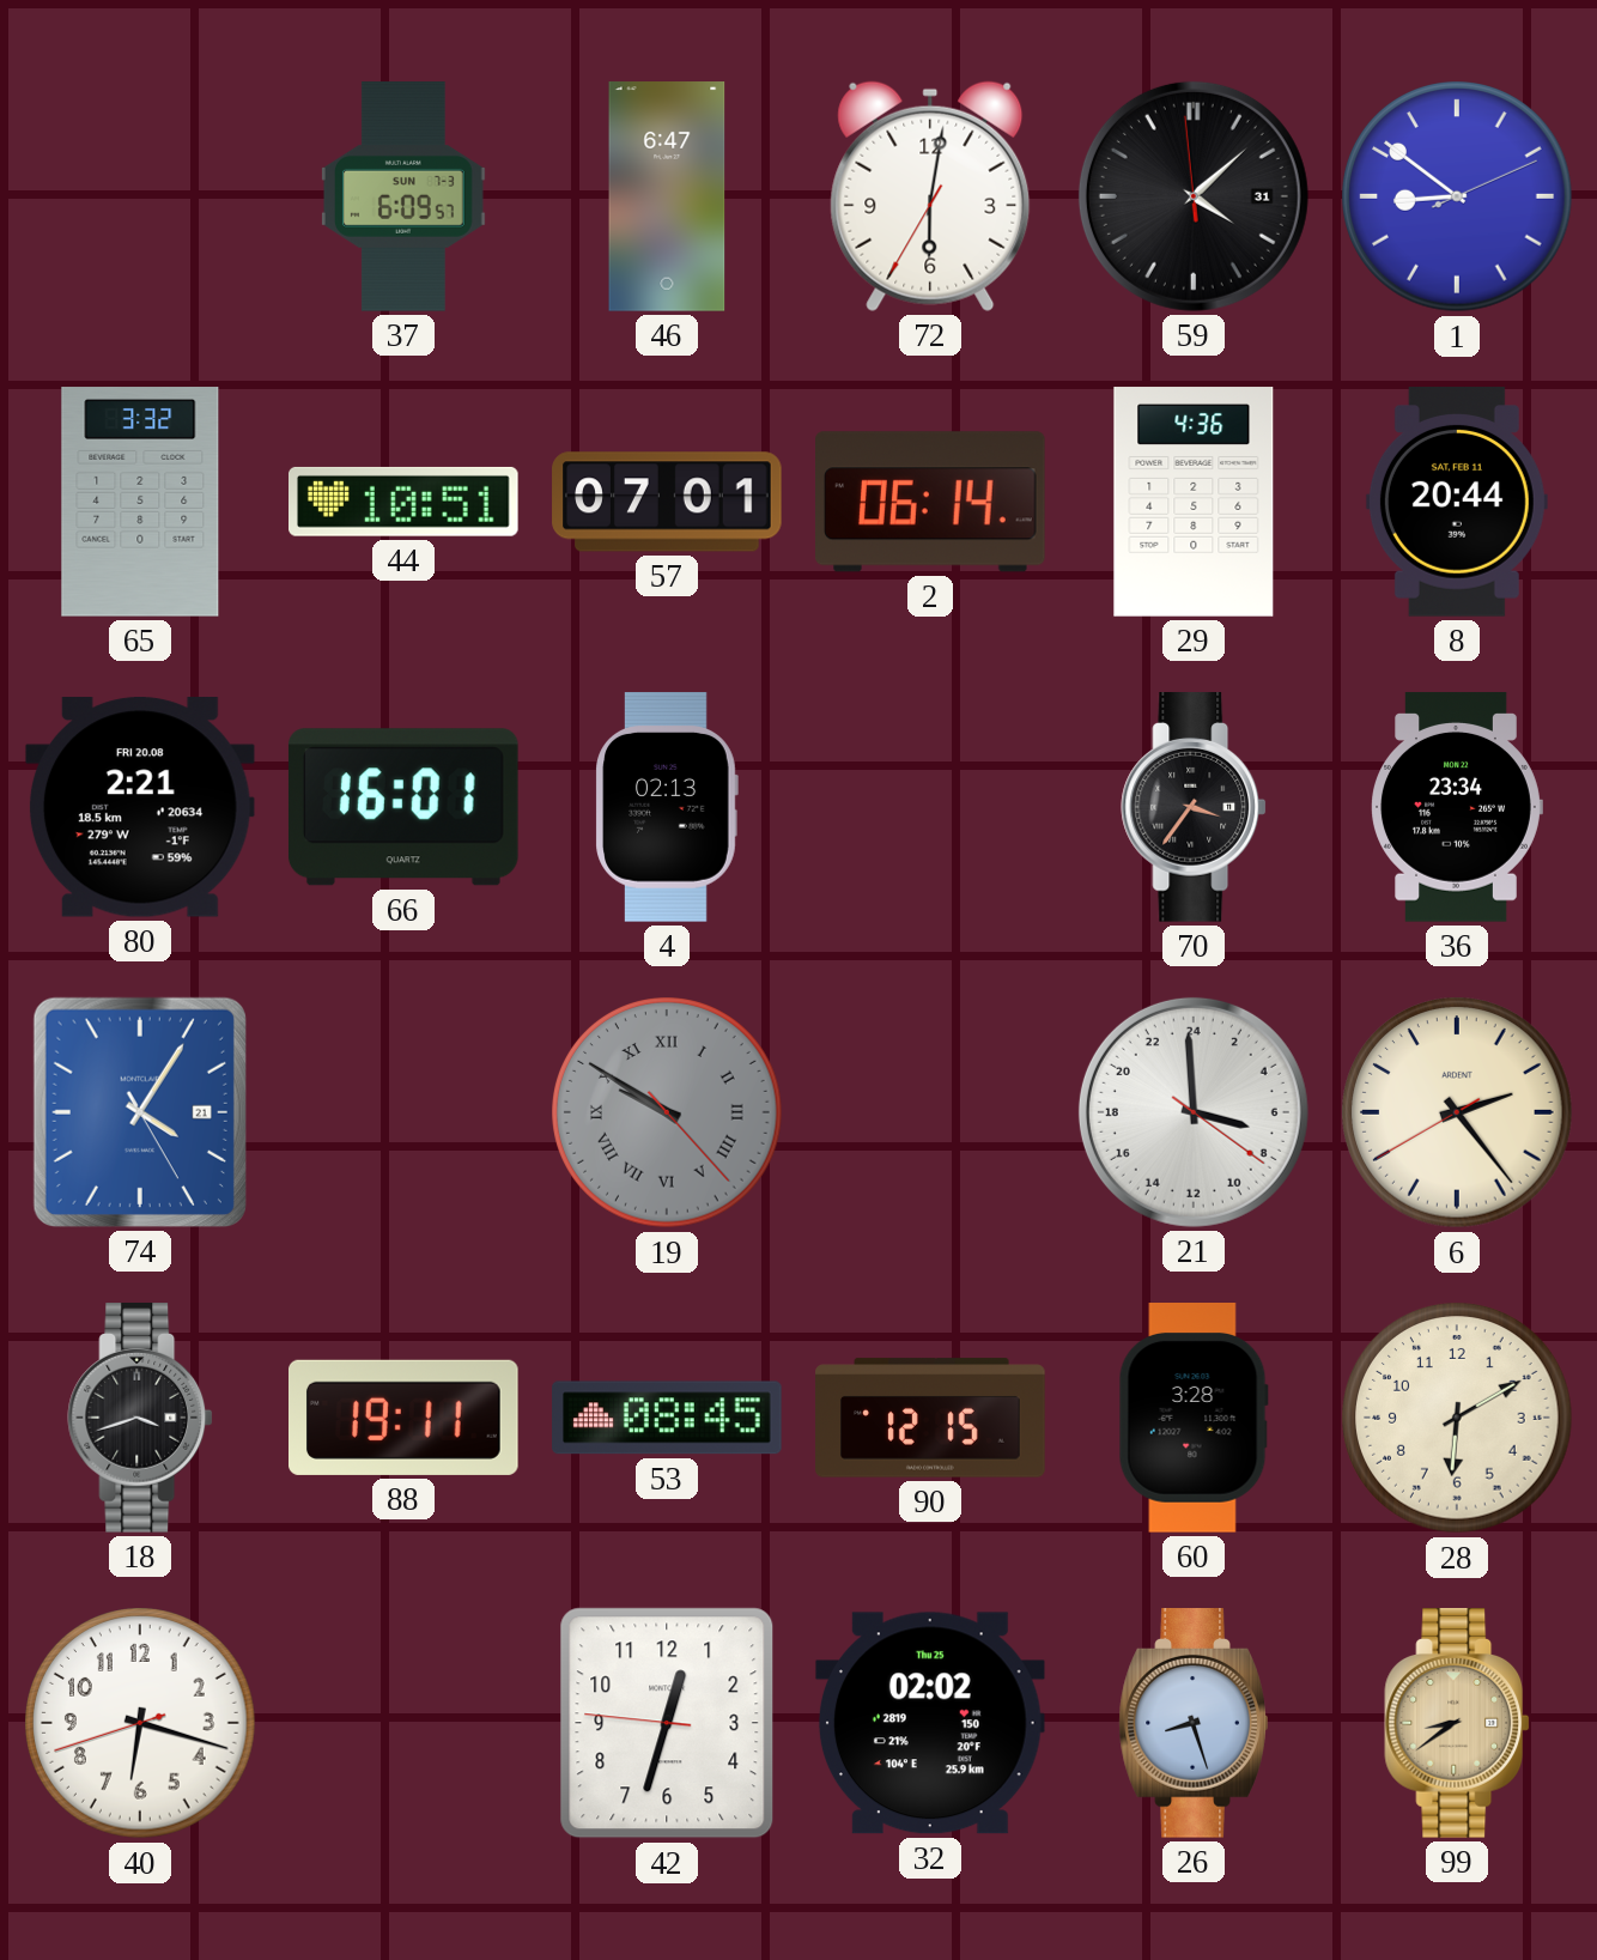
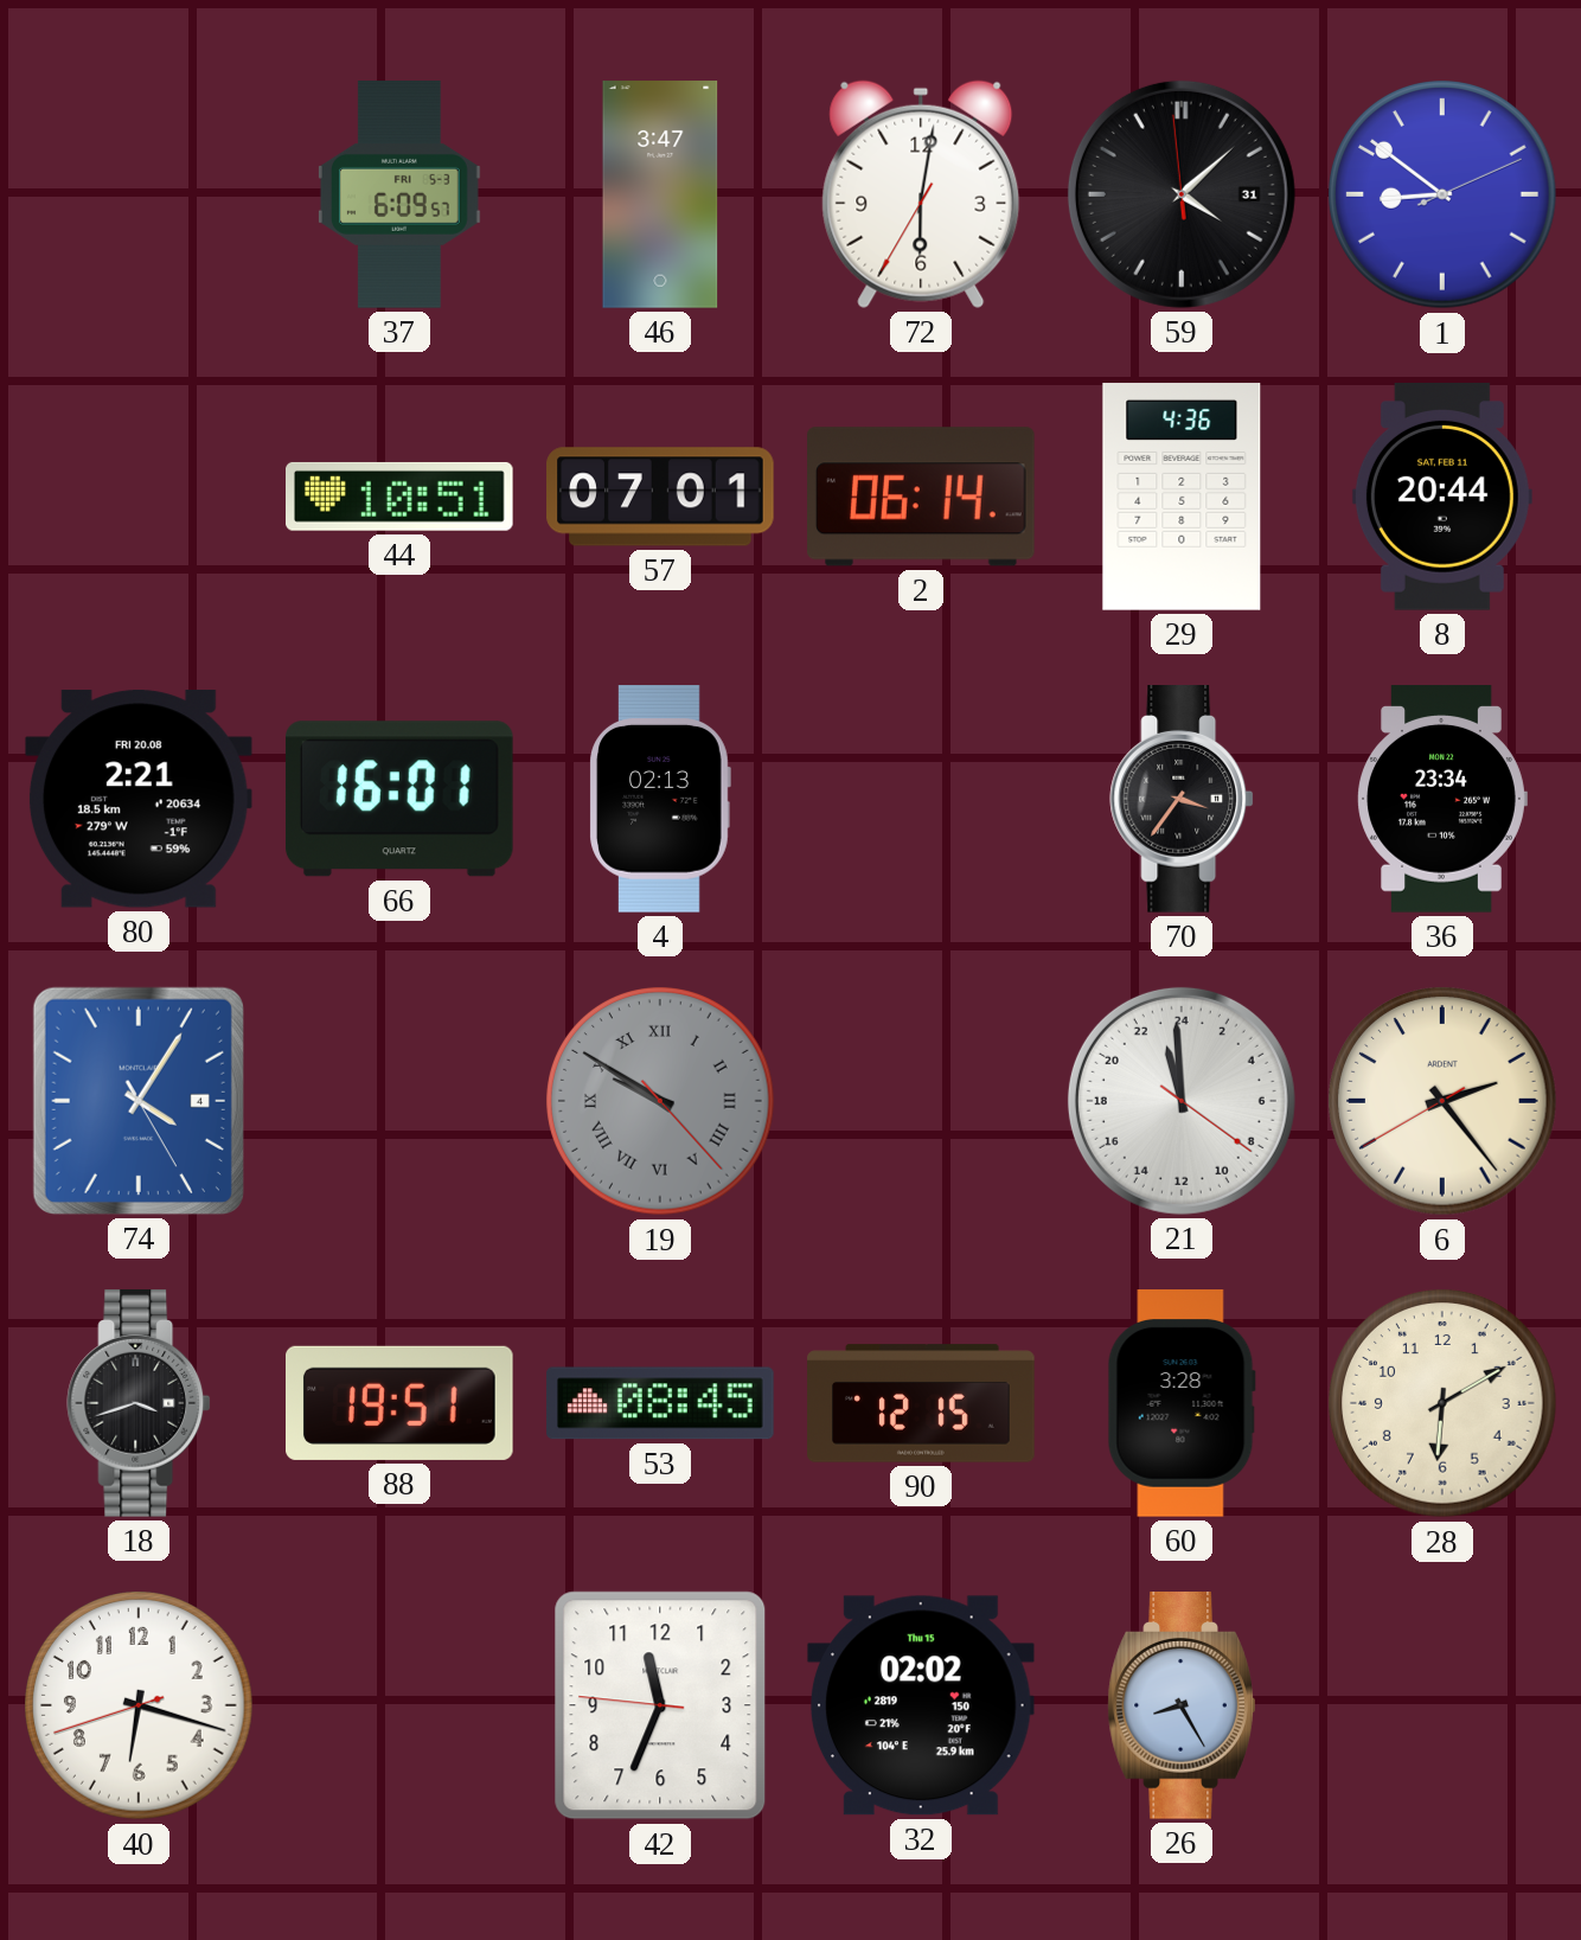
37 date: SUN 7-3 -> FRI 5-3 (399, 194)
46: 6:47 -> 3:47 (660, 194)
65: 3:32 -> none (140, 502)
74 date: 21 -> 4 (139, 1101)
21: 6:59 -> 22:59 (1182, 1101)
88: 19:11 -> 19:51 (401, 1403)
42: 12:32 -> 11:33 (660, 1705)
32 date: Thu 25 -> Thu 15 (921, 1705)
26: 8:27 -> 8:25 (1182, 1707)
99: 8:39 -> none (1457, 1724)
